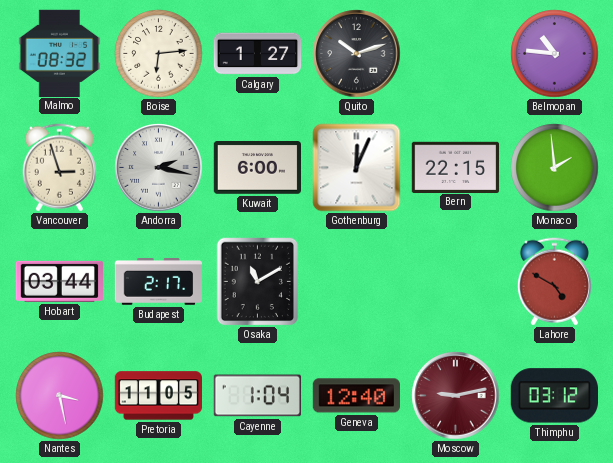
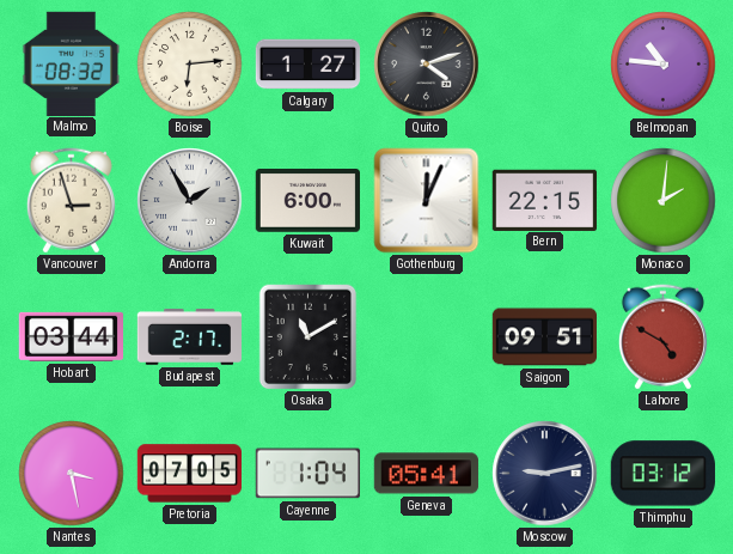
Quito: 10:12 -> 4:12 (427, 65)
Andorra: 2:17 -> 1:55 (190, 201)
Monaco: 1:59 -> 2:01 (664, 201)
Saigon: none -> 09:51 (544, 337)
Pretoria: 11:05 -> 07:05 (190, 474)
Geneva: 12:40 -> 05:41 (426, 474)
Moscow dial: burgundy -> navy (545, 474)
